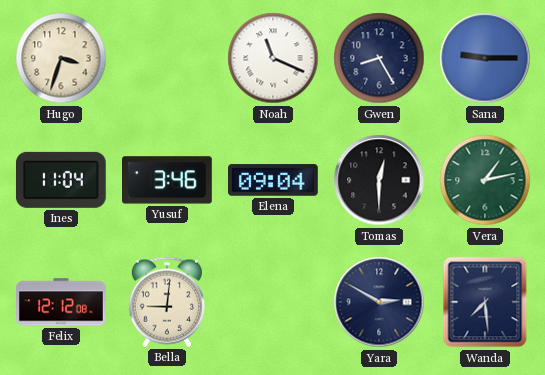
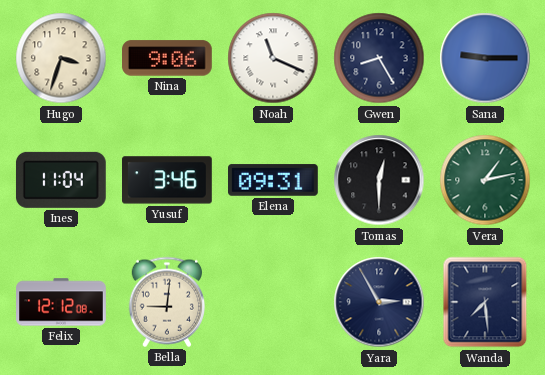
Nina: none -> 9:06 (168, 58)
Elena: 09:04 -> 09:31 (274, 180)
Yara: 2:50 -> 2:55 (379, 302)
